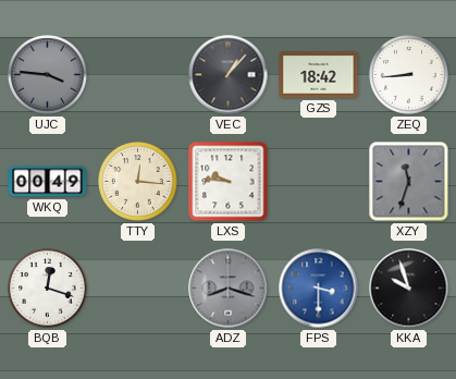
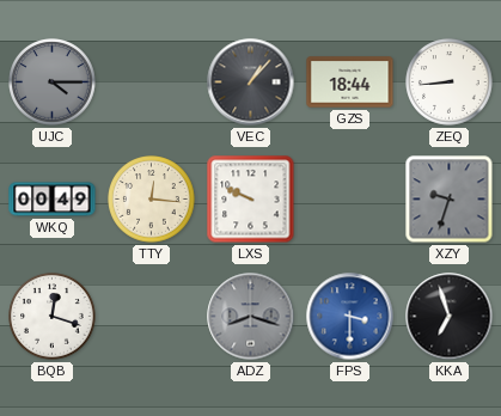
UJC: 3:46 -> 4:15 (53, 82)
GZS: 18:42 -> 18:44 (350, 82)
LXS: 9:46 -> 9:49 (251, 200)
XZY: 11:33 -> 9:33 (450, 200)
KKA: 9:57 -> 6:57 (450, 317)
